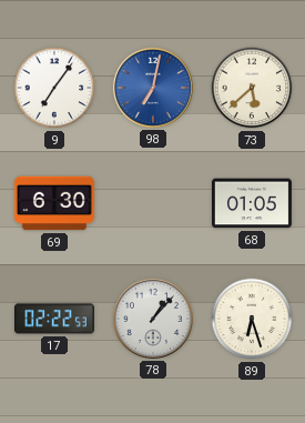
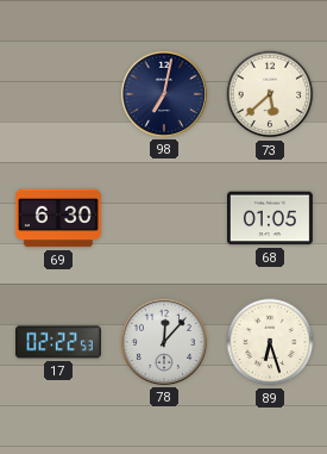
9: 7:06 -> none (54, 88)
98 dial: blue -> navy (164, 94)
78: 1:07 -> 12:07 (164, 342)
